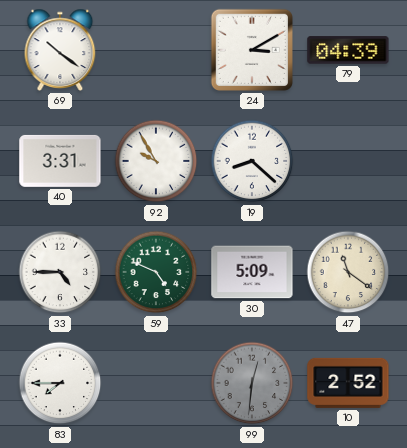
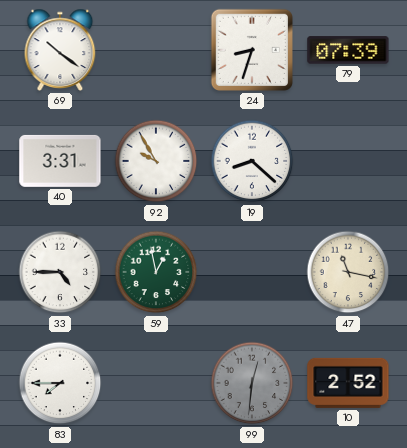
24: 3:10 -> 8:33 (252, 50)
79: 04:39 -> 07:39 (348, 50)
59: 4:49 -> 12:58 (156, 272)
30: 5:09 -> none (252, 272)
47: 11:21 -> 11:17 (348, 272)
